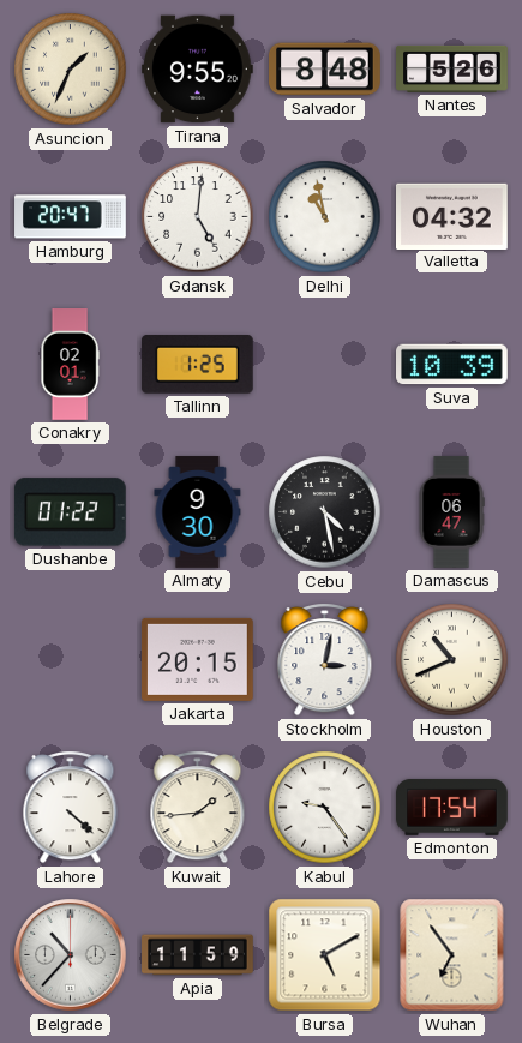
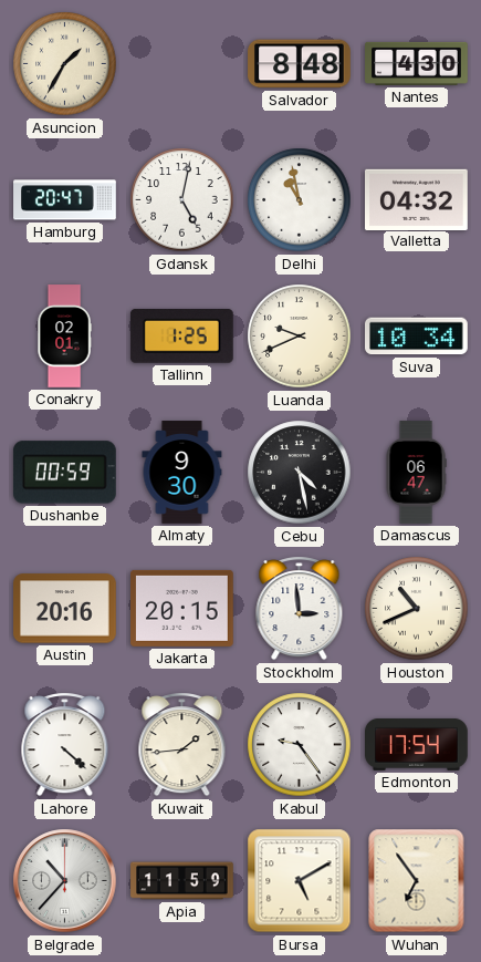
Asuncion: 1:34 -> 1:35 (65, 64)
Tirana: 9:55 -> none (198, 70)
Nantes: 5:26 -> 4:30 (417, 63)
Gdansk: 5:01 -> 5:02 (182, 200)
Luanda: none -> 9:41 (300, 337)
Suva: 10:39 -> 10:34 (417, 337)
Dushanbe: 01:22 -> 00:59 (64, 473)
Austin: none -> 20:16 (65, 609)
Stockholm: 3:02 -> 2:59 (300, 609)
